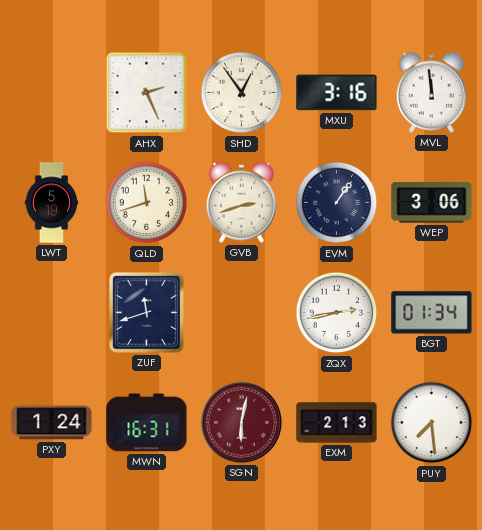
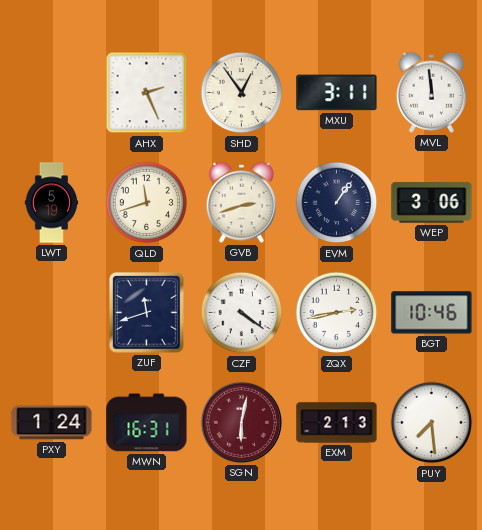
MXU: 3:16 -> 3:11 (337, 93)
CZF: none -> 4:21 (242, 313)
BGT: 01:34 -> 10:46 (432, 313)
